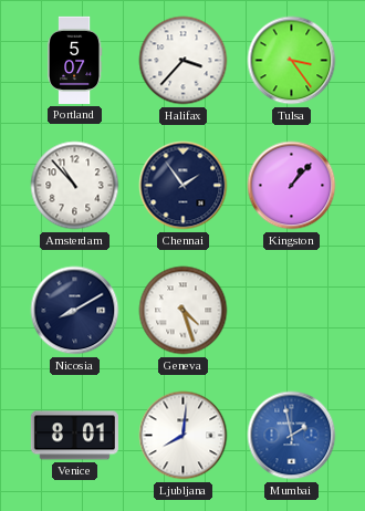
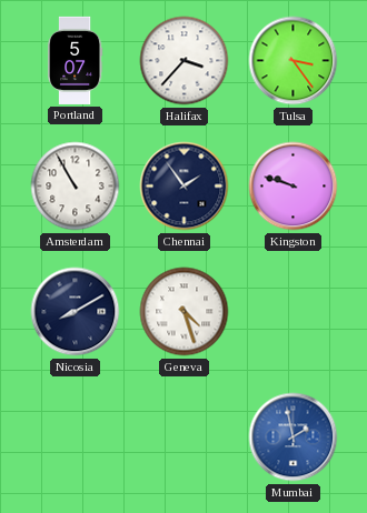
Amsterdam: 10:53 -> 10:55 (76, 187)
Kingston: 1:07 -> 9:48 (294, 187)
Venice: 8:01 -> none (74, 436)
Ljubljana: 8:01 -> none (184, 436)
